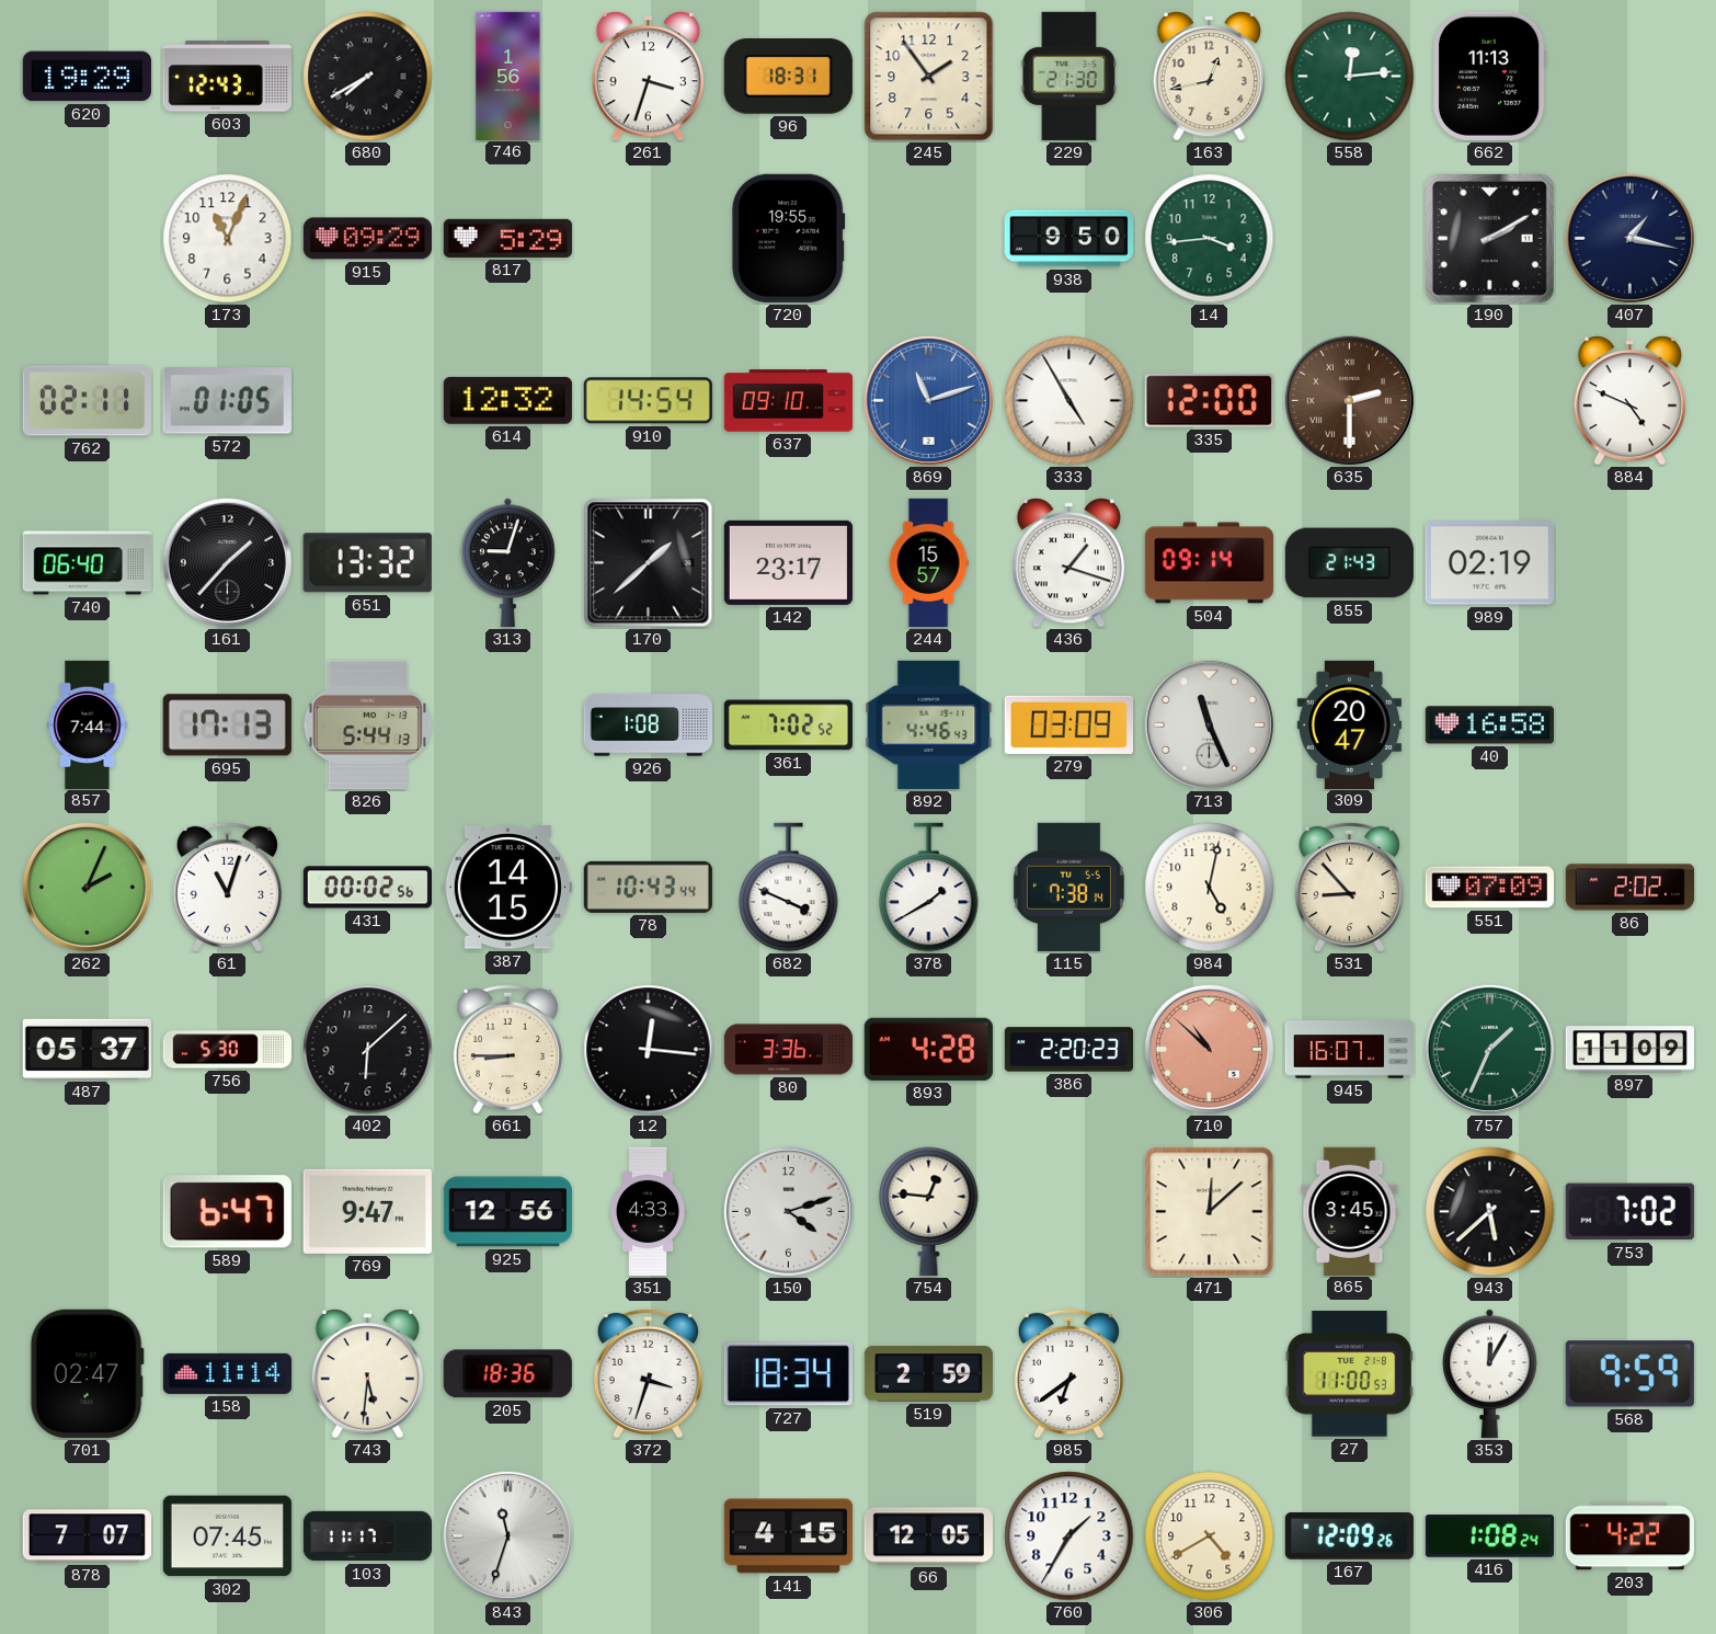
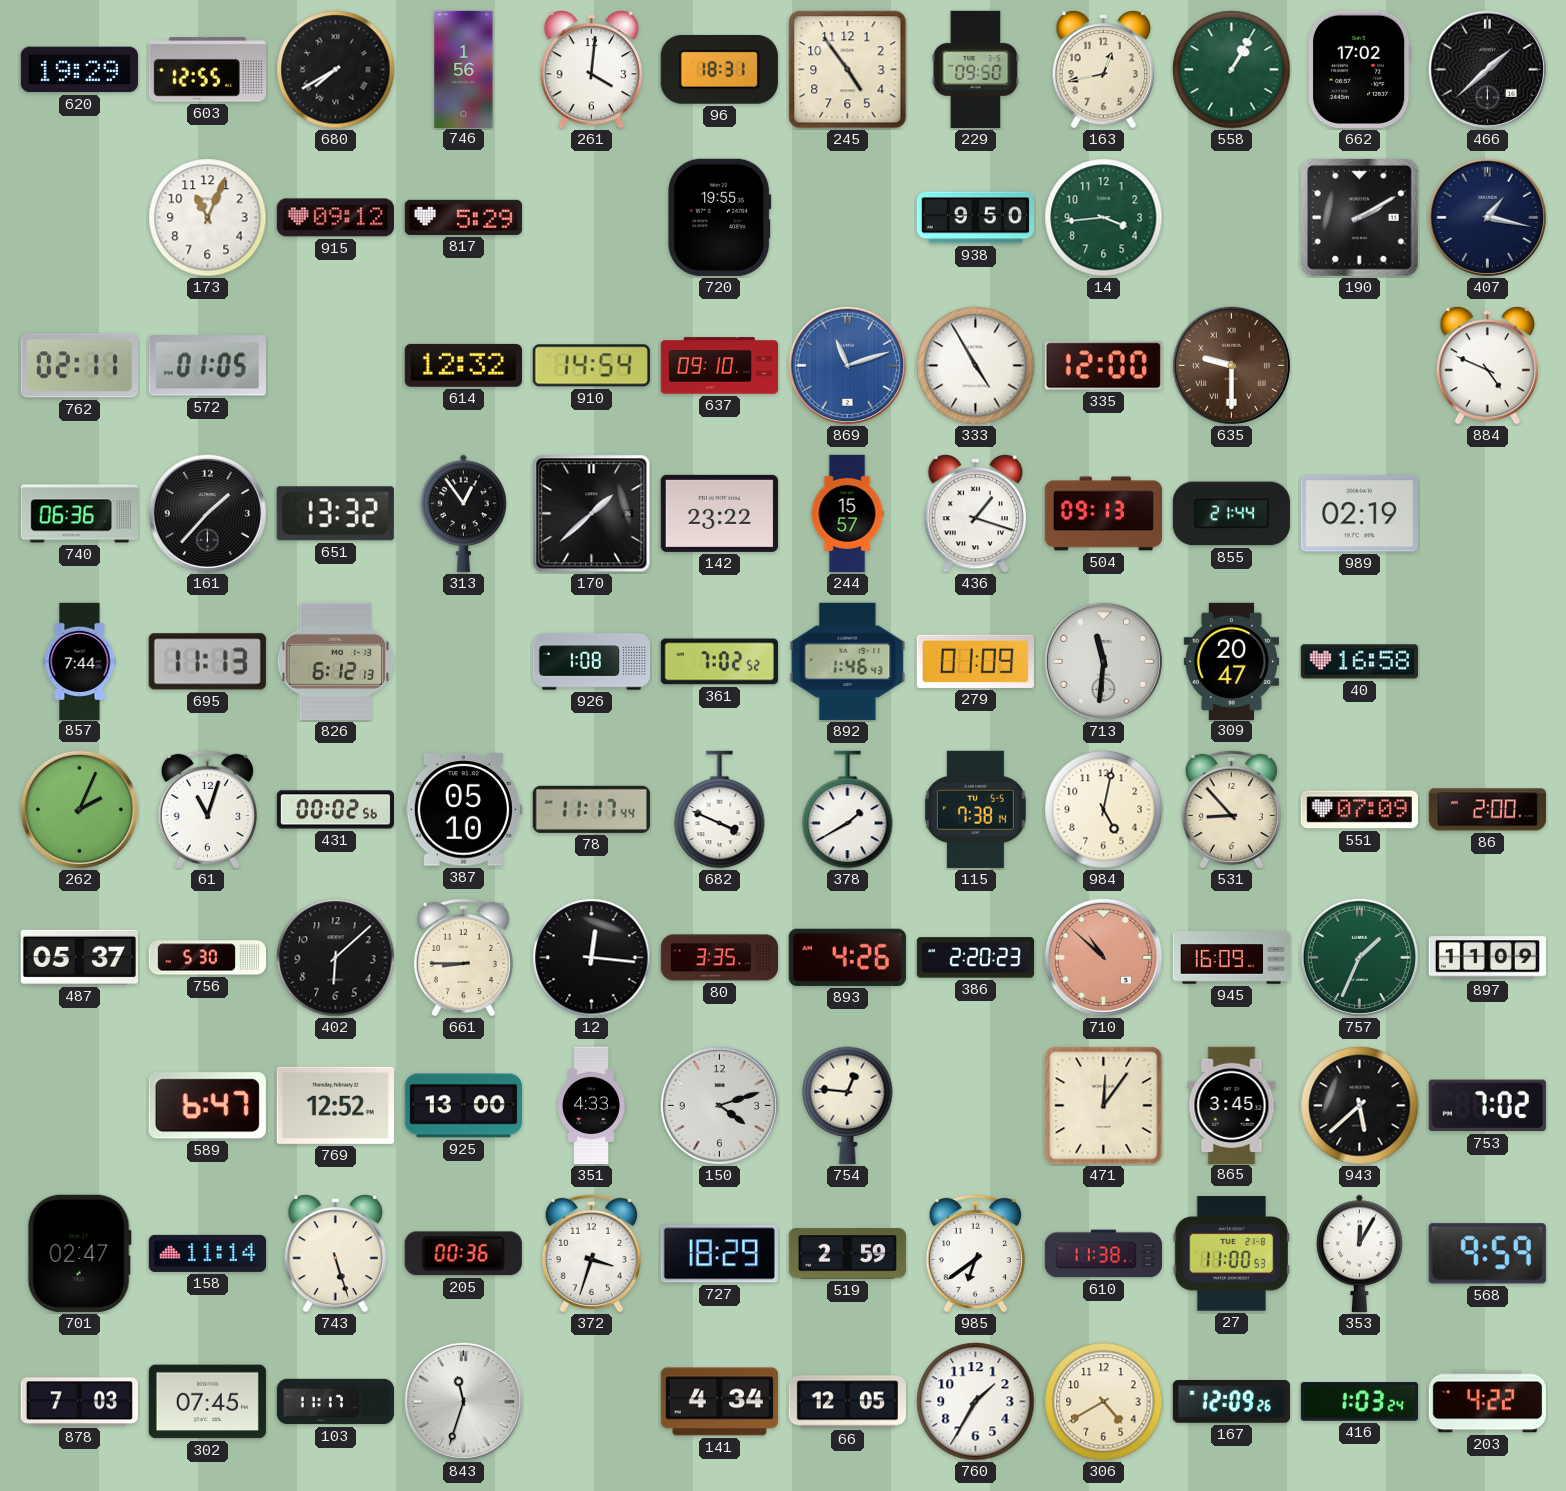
603: 12:43 -> 12:55 (207, 70)
261: 3:33 -> 4:01 (591, 70)
245: 1:54 -> 4:54 (848, 70)
229: 21:30 -> 09:50 (976, 69)
558: 12:14 -> 1:05 (1232, 70)
662: 11:13 -> 17:02 (1359, 69)
466: none -> 1:38 (1487, 69)
915: 09:29 -> 09:12 (335, 218)
635: 2:30 -> 9:30 (1231, 365)
740: 06:40 -> 06:36 (79, 514)
313: 9:03 -> 12:54 (464, 513)
142: 23:17 -> 23:22 (719, 513)
504: 09:14 -> 09:13 (1103, 514)
855: 21:43 -> 21:44 (1231, 514)
695: 17:13 -> 11:13 (207, 662)
826: 5:44 -> 6:12 (336, 661)
892: 4:46 -> 1:46 (848, 661)
279: 03:09 -> 01:09 (975, 661)
713: 11:26 -> 11:31 (1103, 661)
387: 14:15 -> 05:10 (463, 810)
78: 10:43 -> 11:17 (591, 809)
86: 2:02 -> 2:00 (1487, 810)
80: 3:36 -> 3:35 (719, 958)
893: 4:28 -> 4:26 (847, 957)
945: 16:07 -> 16:09 (1231, 958)
769: 9:47 -> 12:52 (335, 1105)
925: 12:56 -> 13:00 (463, 1106)
471: 12:08 -> 12:06 (1104, 1106)
743: 5:31 -> 5:27 (335, 1254)
205: 18:36 -> 00:36 (463, 1254)
727: 18:34 -> 18:29 (719, 1254)
610: none -> 11:38 (1103, 1254)
878: 7:07 -> 7:03 (79, 1402)
141: 4:15 -> 4:34 (719, 1402)
416: 1:08 -> 1:03 (1359, 1402)
